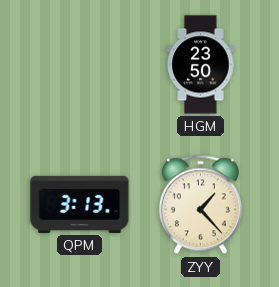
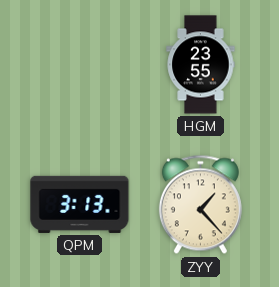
HGM: 23:50 -> 23:55 (201, 65)
